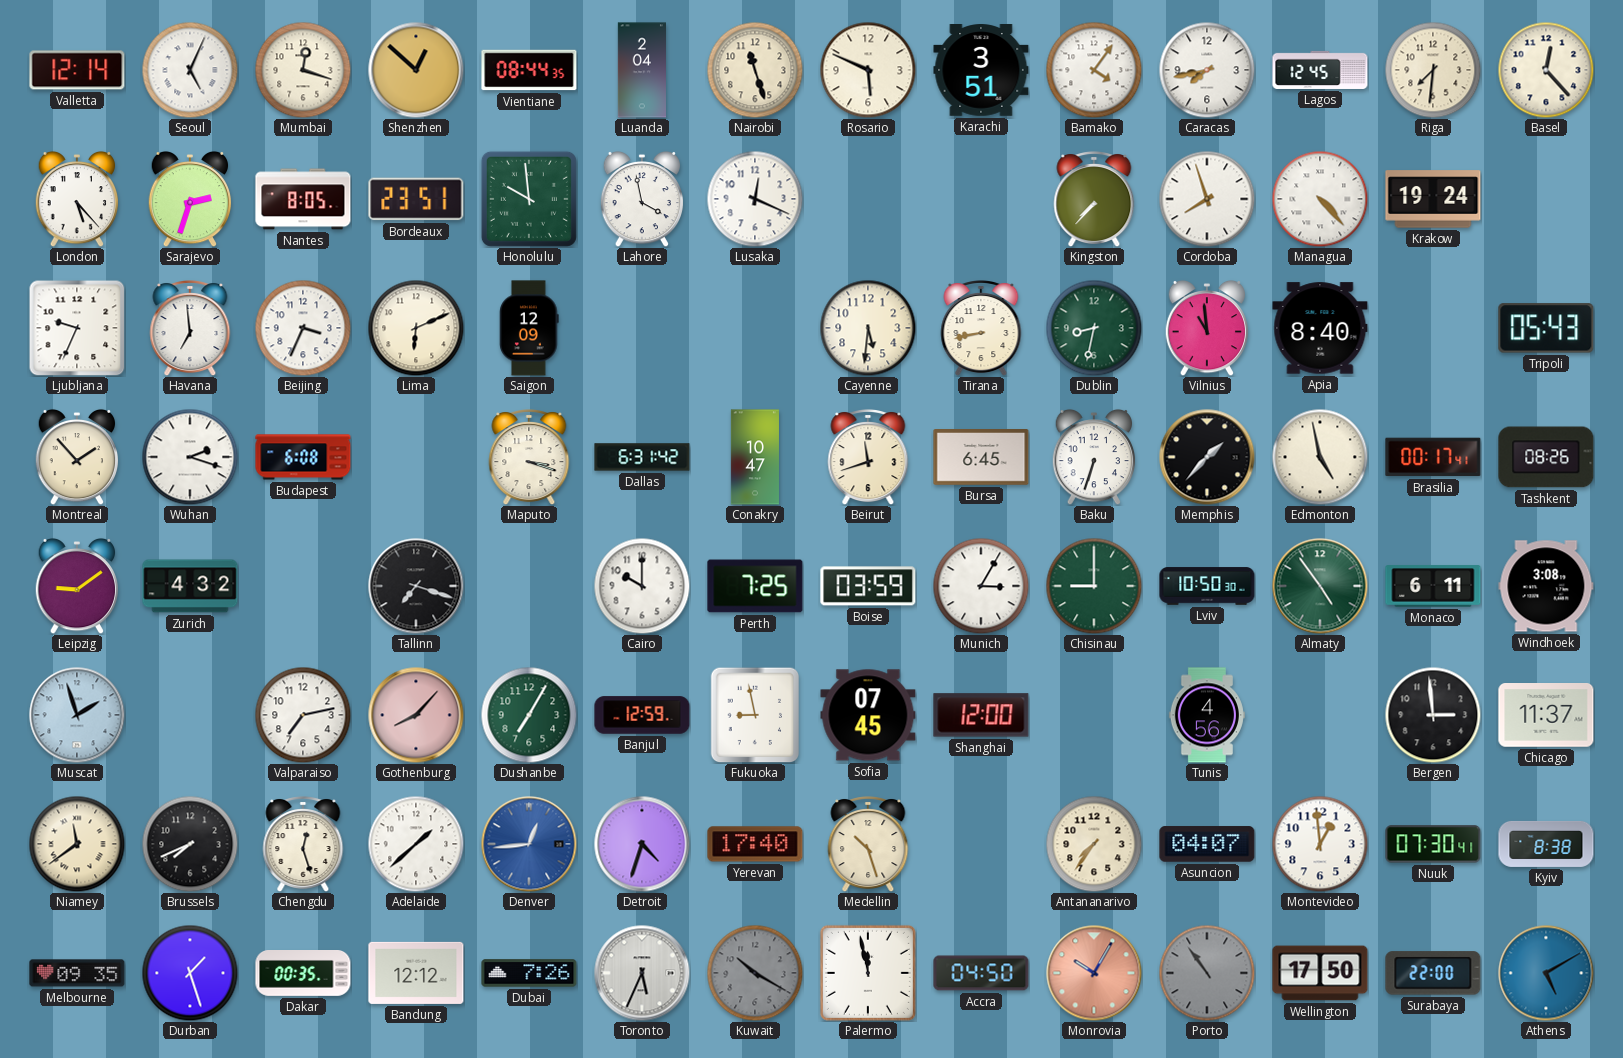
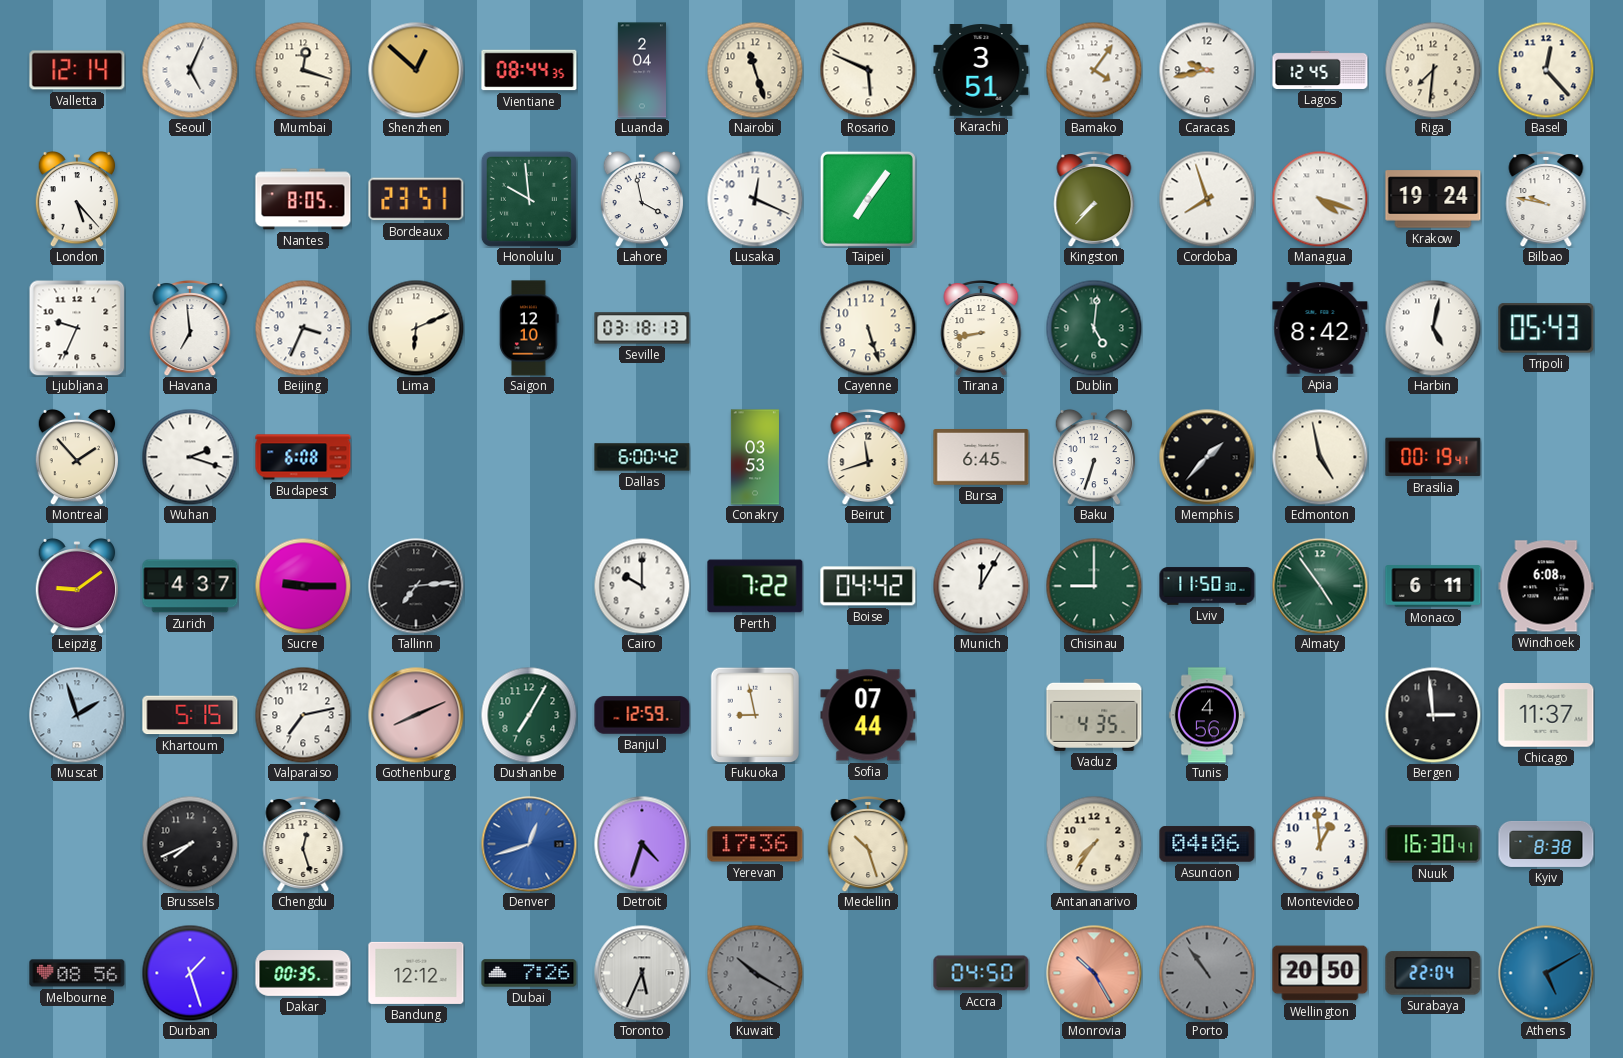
Caracas: 7:43 -> 9:43 (1207, 70)
Sarajevo: 2:33 -> none (190, 199)
Taipei: none -> 7:06 (868, 199)
Managua: 4:23 -> 4:18 (1320, 199)
Bilbao: none -> 9:47 (1546, 200)
Saigon: 12:09 -> 12:10 (529, 328)
Seville: none -> 03:18 (642, 328)
Cayenne: 5:31 -> 5:27 (868, 328)
Dublin: 8:32 -> 5:01 (1094, 328)
Vilnius: 10:59 -> none (1207, 328)
Apia: 8:40 -> 8:42 (1320, 328)
Harbin: none -> 5:02 (1433, 328)
Maputo: 3:18 -> none (529, 458)
Dallas: 6:31 -> 6:00 (642, 457)
Conakry: 10:47 -> 03:53 (755, 457)
Brasilia: 00:17 -> 00:19 (1433, 457)
Tashkent: 08:26 -> none (1546, 457)
Zurich: 4:32 -> 4:37 (190, 586)
Sucre: none -> 9:15 (303, 586)
Tallinn: 7:18 -> 7:14 (416, 586)
Perth: 7:25 -> 7:22 (755, 586)
Boise: 03:59 -> 04:42 (868, 586)
Munich: 3:05 -> 12:05 (981, 586)
Lviv: 10:50 -> 11:50 (1207, 586)
Windhoek: 3:08 -> 6:08 (1546, 586)
Khartoum: none -> 5:15 (190, 715)
Gothenburg: 8:07 -> 8:11 (416, 715)
Sofia: 07:45 -> 07:44 (868, 715)
Shanghai: 12:00 -> none (981, 715)
Vaduz: none -> 4:35 (1094, 715)
Niamey: 11:39 -> none (77, 844)
Adelaide: 1:38 -> none (416, 844)
Denver: 12:44 -> 12:42 (529, 844)
Yerevan: 17:40 -> 17:36 (755, 844)
Asuncion: 04:07 -> 04:06 (1207, 844)
Nuuk: 07:30 -> 16:30 (1433, 844)
Melbourne: 09:35 -> 08:56 (77, 973)
Palermo: 11:58 -> none (868, 973)
Monrovia: 10:05 -> 10:25 (1094, 973)
Wellington: 17:50 -> 20:50 (1320, 973)
Surabaya: 22:00 -> 22:04 (1433, 973)
